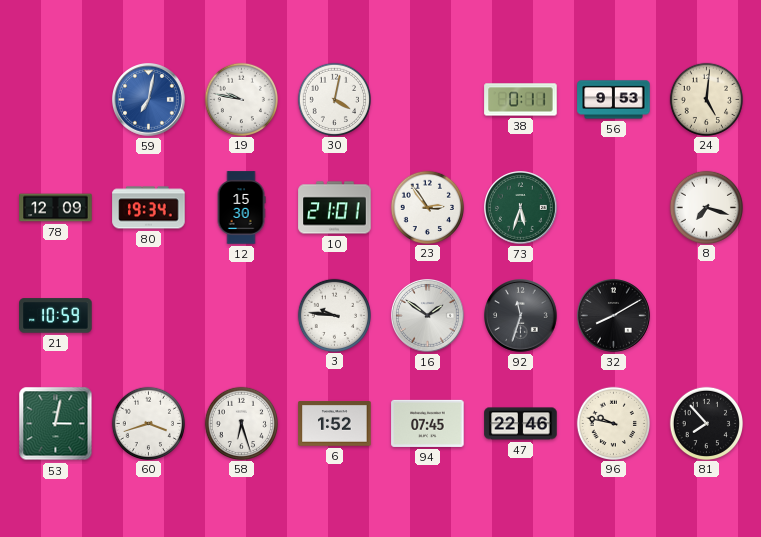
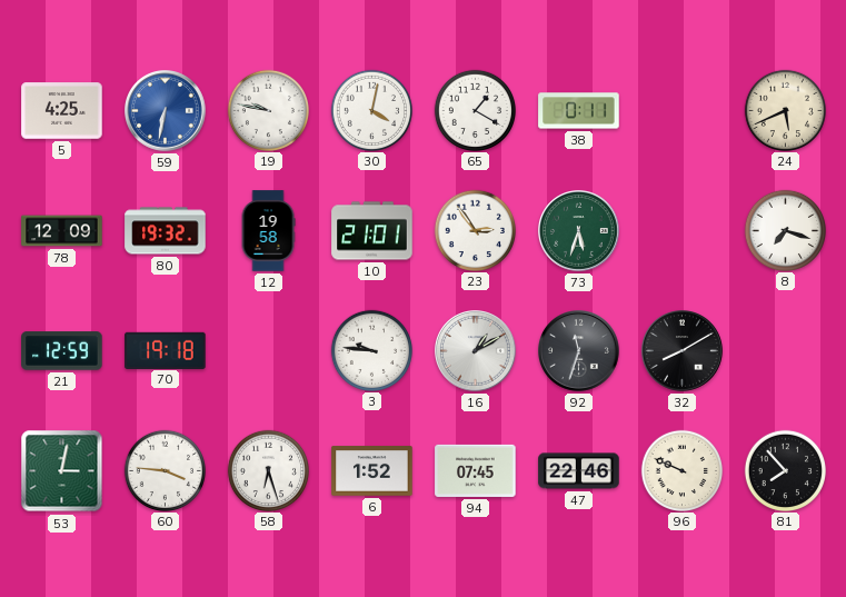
5: none -> 4:25 (62, 111)
59: 7:02 -> 6:32 (166, 111)
65: none -> 1:20 (475, 110)
56: 9:53 -> none (614, 100)
24: 5:01 -> 5:41 (785, 110)
80: 19:34 -> 19:32 (166, 231)
12: 15:30 -> 19:58 (268, 231)
21: 10:59 -> 12:59 (62, 351)
70: none -> 19:18 (166, 350)
16: 1:51 -> 1:10 (476, 351)
60: 3:42 -> 3:46 (165, 470)
96: 9:47 -> 9:49 (681, 470)
